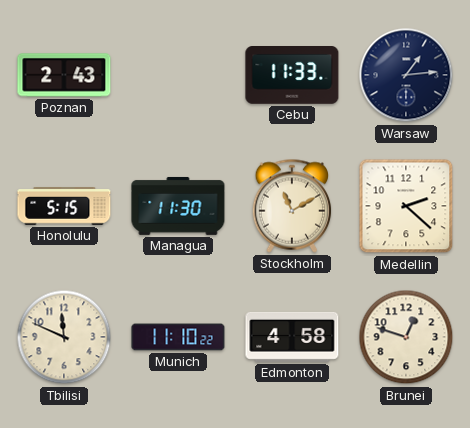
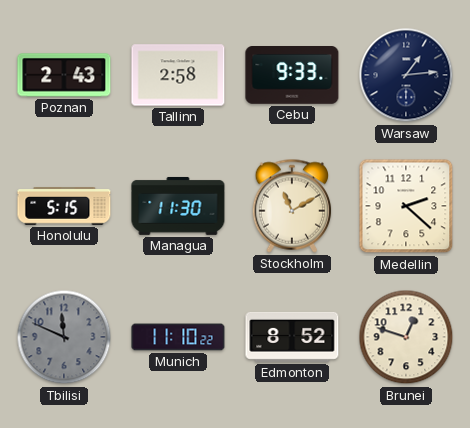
Tallinn: none -> 2:58 (178, 75)
Cebu: 11:33 -> 9:33 (292, 75)
Tbilisi dial: cream -> grey (64, 337)
Edmonton: 4:58 -> 8:52 (292, 337)
